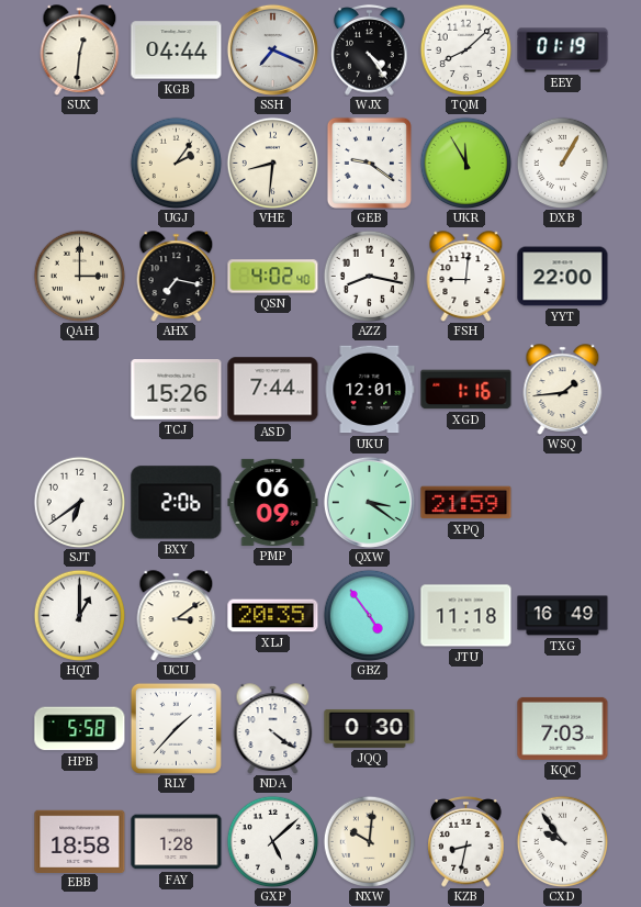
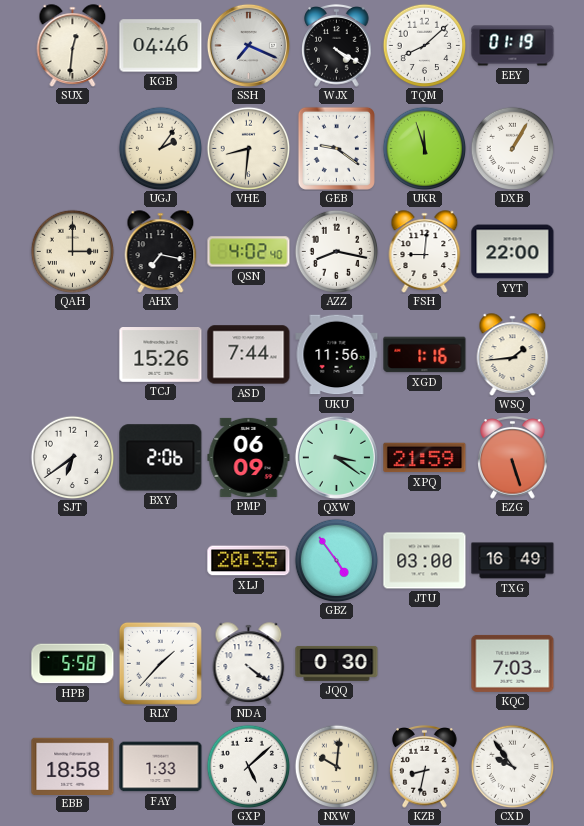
KGB: 04:44 -> 04:46 (161, 46)
WJX: 4:24 -> 4:20 (337, 46)
UKR: 11:55 -> 11:57 (424, 148)
UKU: 12:01 -> 11:56 (337, 355)
EZG: none -> 5:27 (513, 458)
HQT: 1:00 -> none (79, 615)
UCU: 3:09 -> none (177, 616)
JTU: 11:18 -> 03:00 (425, 561)
FAY: 1:28 -> 1:33 (161, 767)
